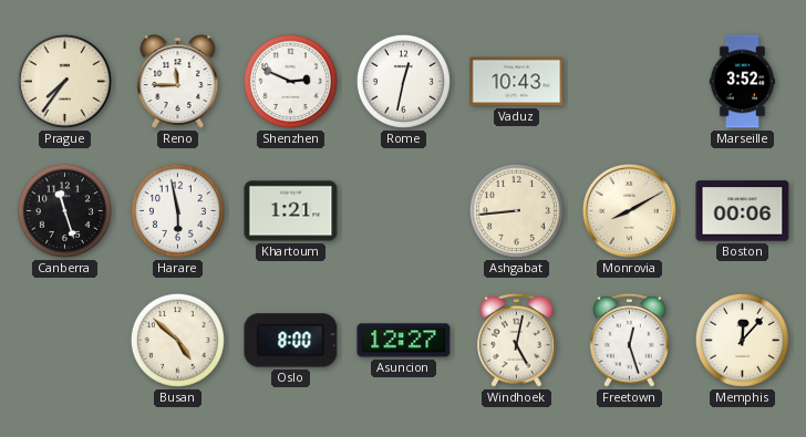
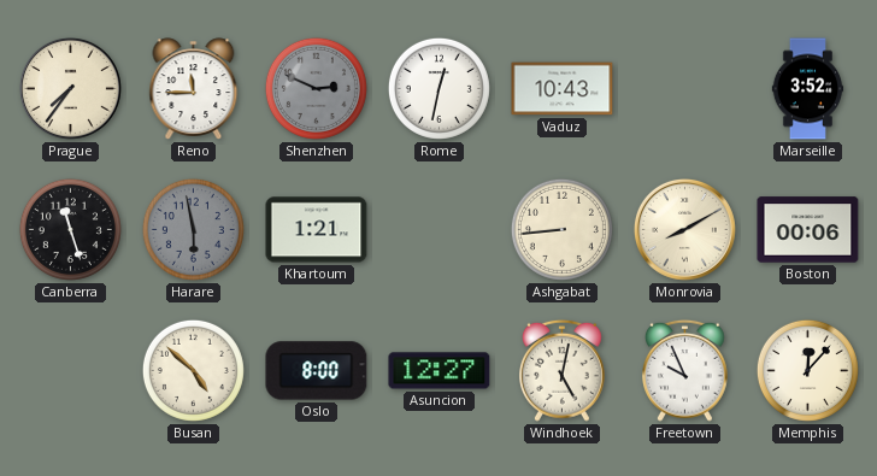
Shenzhen dial: white -> grey (316, 88)
Harare dial: white -> grey (193, 229)
Freetown: 12:27 -> 9:56 (685, 370)
